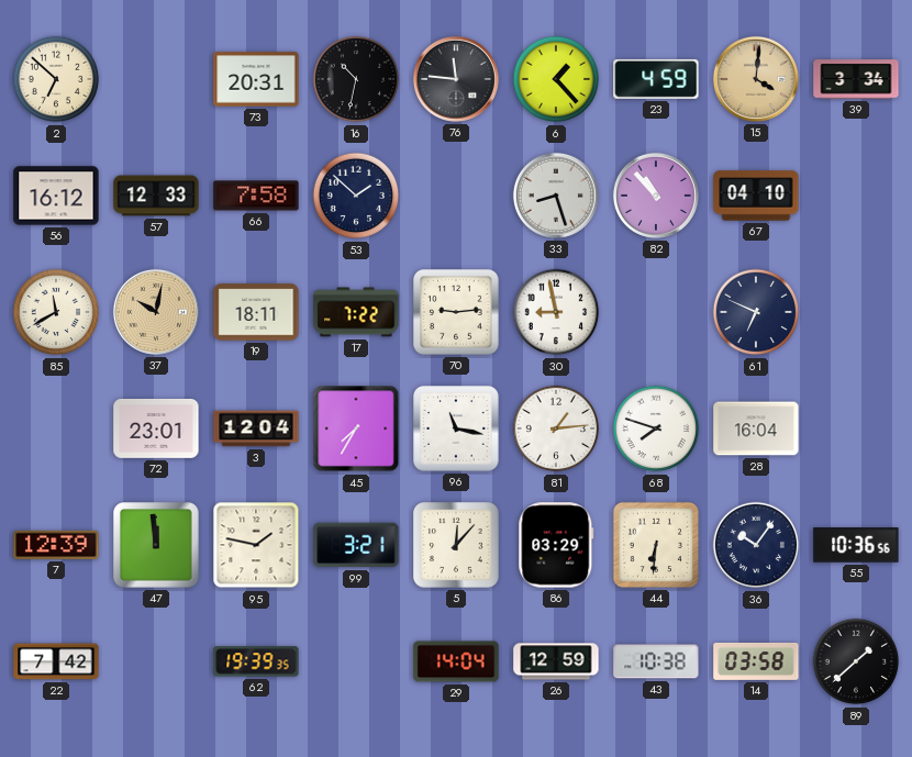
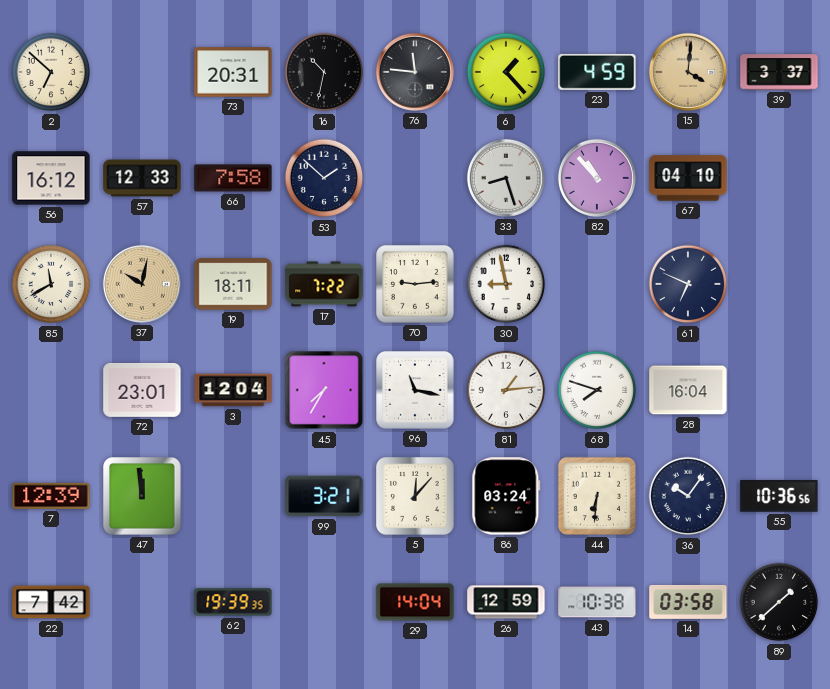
39: 3:34 -> 3:37 (779, 72)
95: 1:47 -> none (256, 545)
86: 03:29 -> 03:24 (506, 496)
